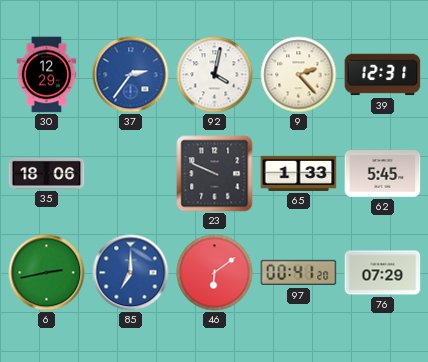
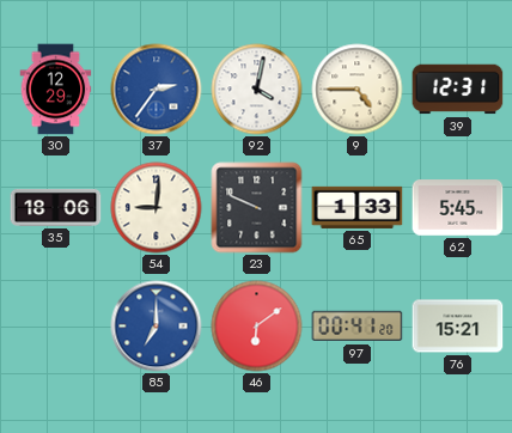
9: 2:23 -> 4:45 (358, 90)
54: none -> 9:01 (157, 208)
6: 2:43 -> none (47, 273)
76: 07:29 -> 15:21 (458, 327)
